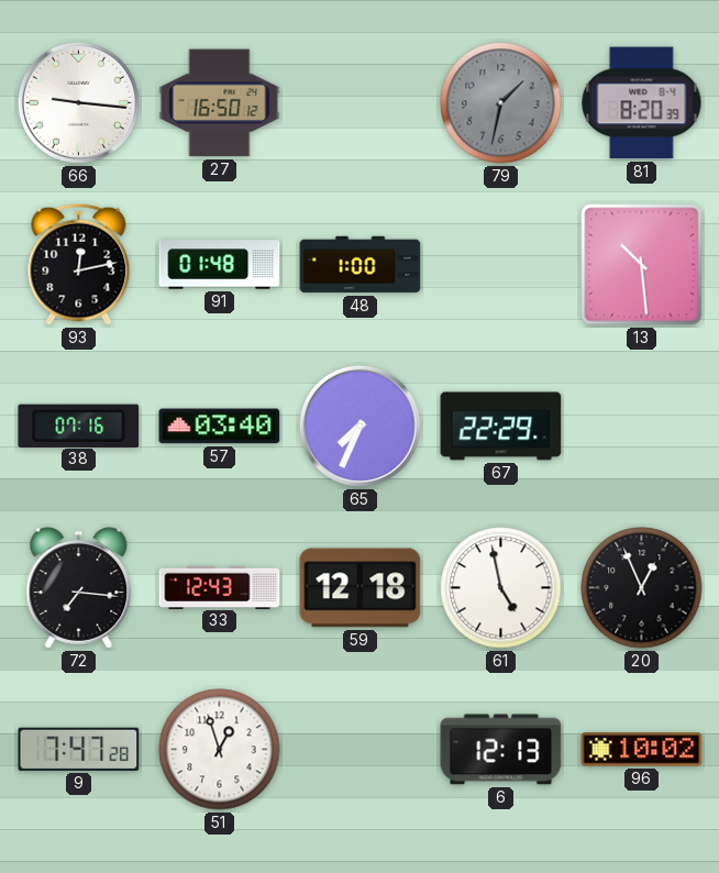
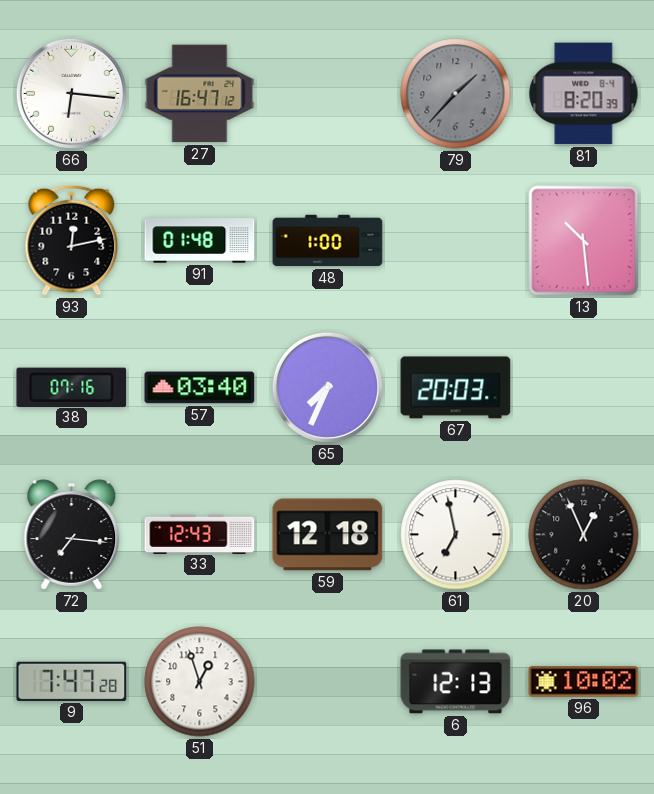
66: 9:16 -> 6:16 (71, 93)
27: 16:50 -> 16:47 (200, 94)
79: 1:32 -> 1:37 (456, 94)
67: 22:29 -> 20:03 (456, 388)
61: 4:58 -> 6:58 (456, 535)
